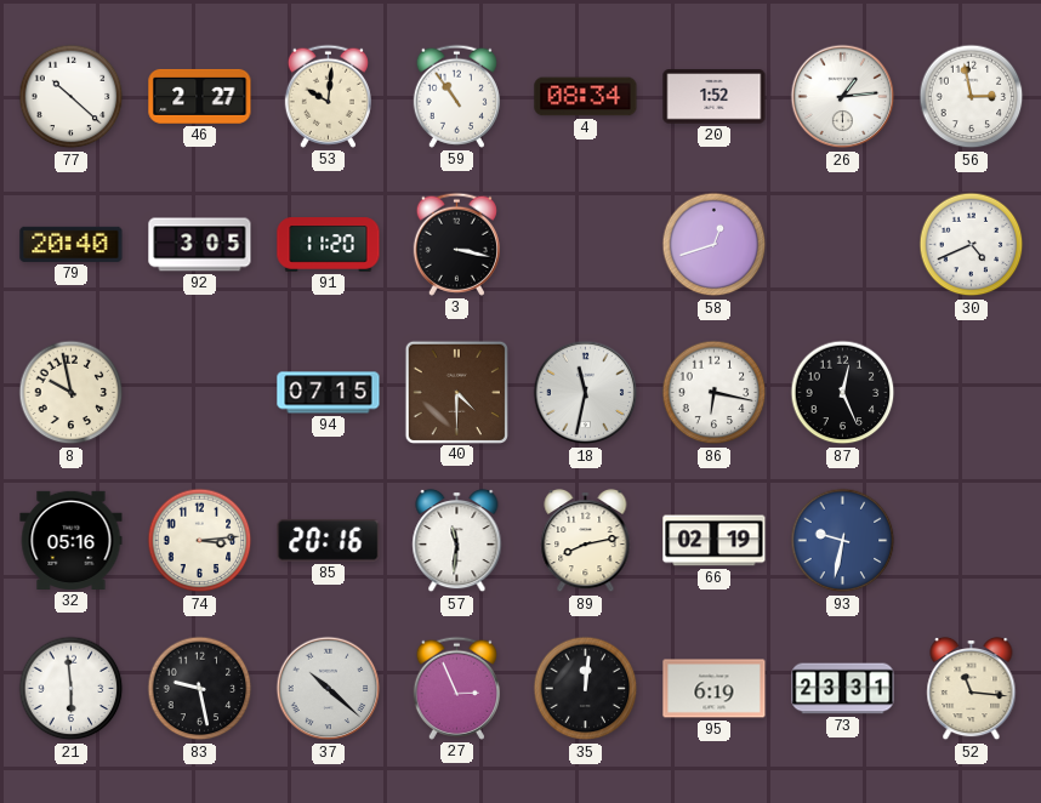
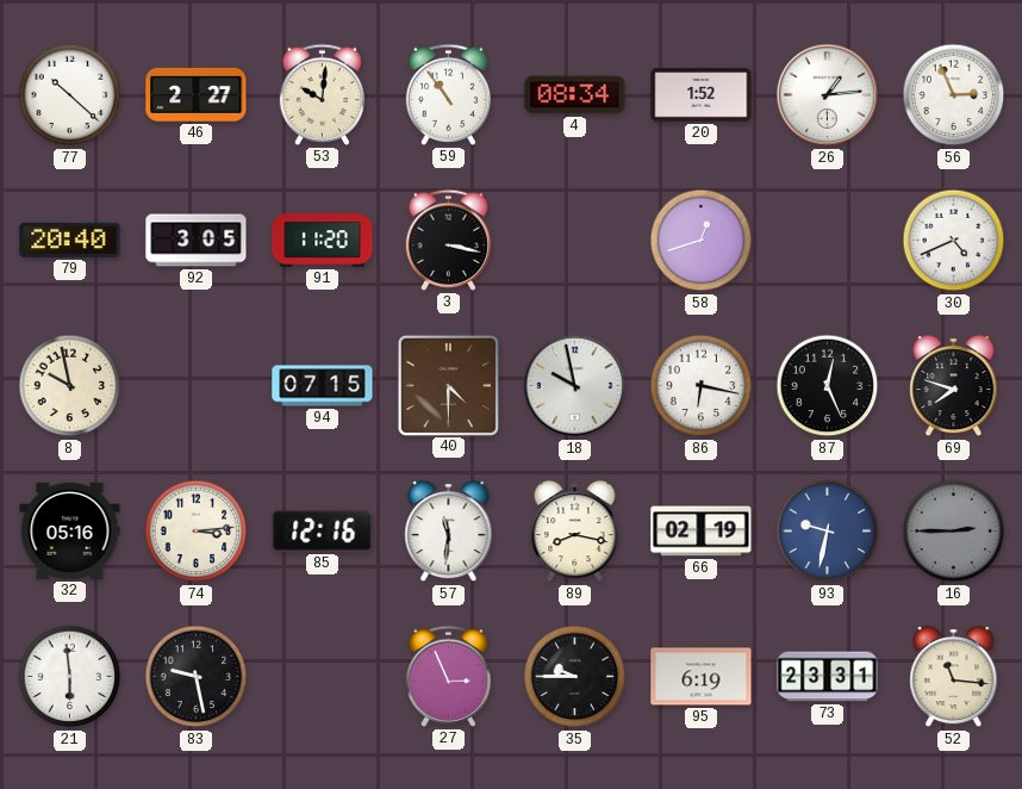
56: 2:58 -> 2:56 (954, 95)
18: 11:32 -> 9:58 (575, 386)
69: none -> 7:48 (954, 386)
85: 20:16 -> 12:16 (323, 532)
89: 8:13 -> 8:17 (575, 532)
16: none -> 2:45 (954, 532)
37: 10:22 -> none (329, 689)
35: 12:01 -> 9:45 (575, 677)
